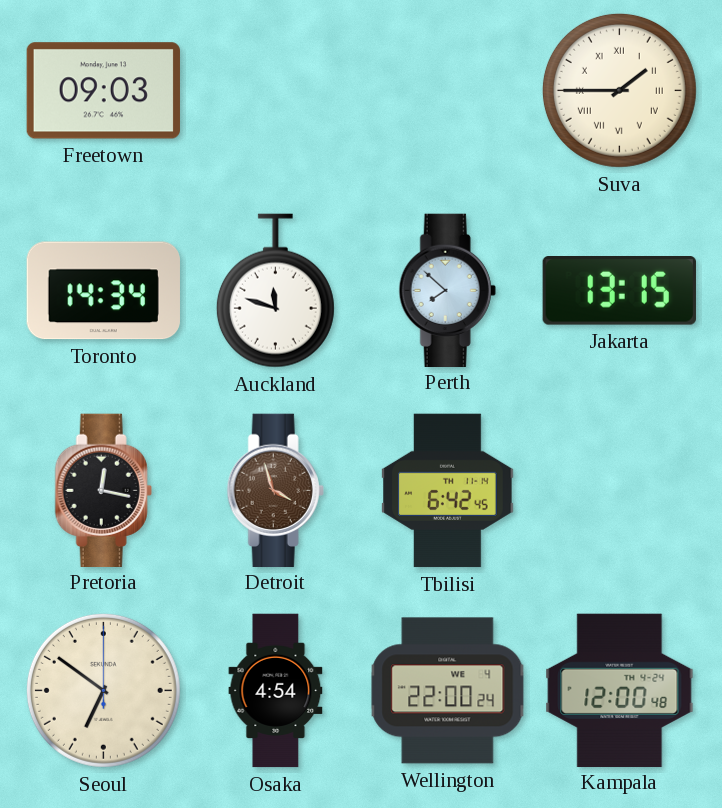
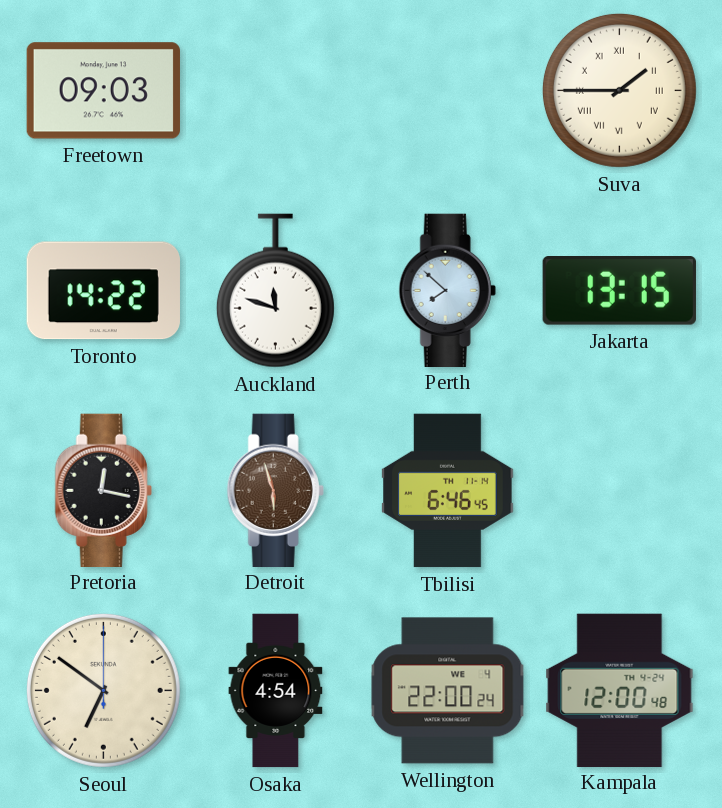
Toronto: 14:34 -> 14:22 (103, 291)
Detroit: 3:57 -> 5:57 (275, 490)
Tbilisi: 6:42 -> 6:46 (448, 491)
